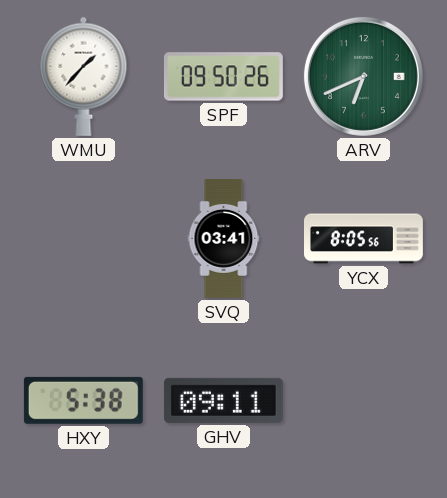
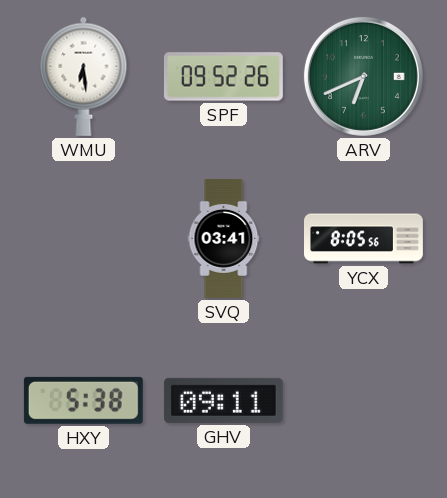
WMU: 1:37 -> 6:29 (84, 76)
SPF: 09:50 -> 09:52 (223, 77)
